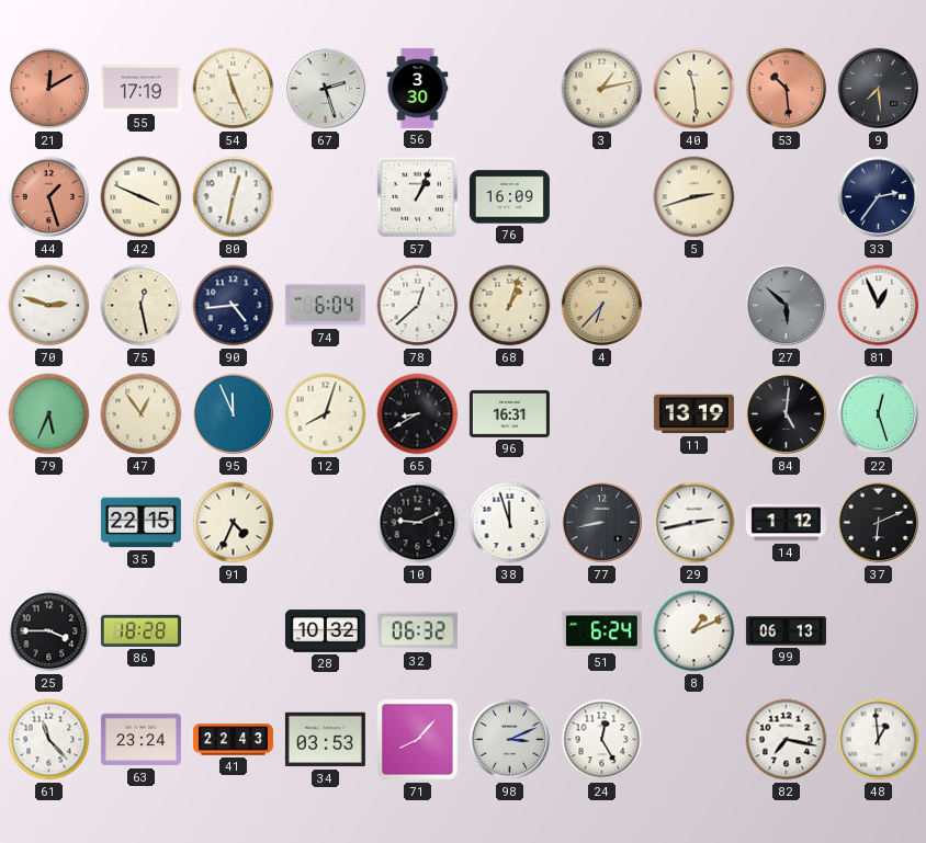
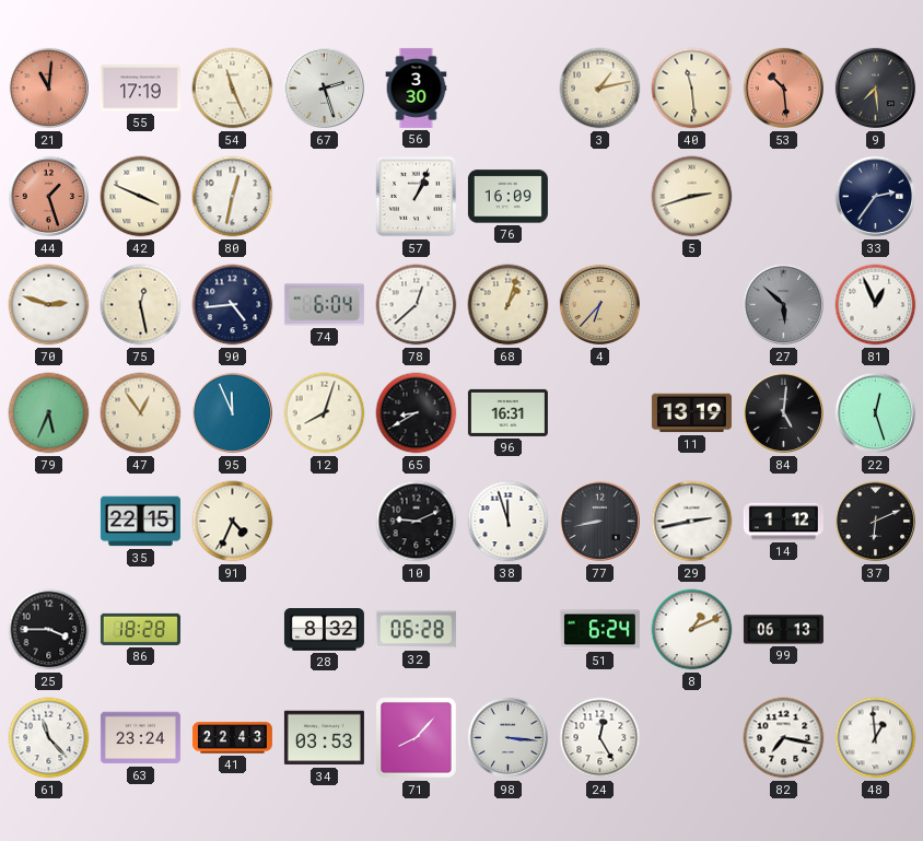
21: 12:10 -> 11:01 (49, 89)
28: 10:32 -> 8:32 (324, 630)
32: 06:32 -> 06:28 (416, 630)
98: 3:11 -> 3:16 (509, 738)
